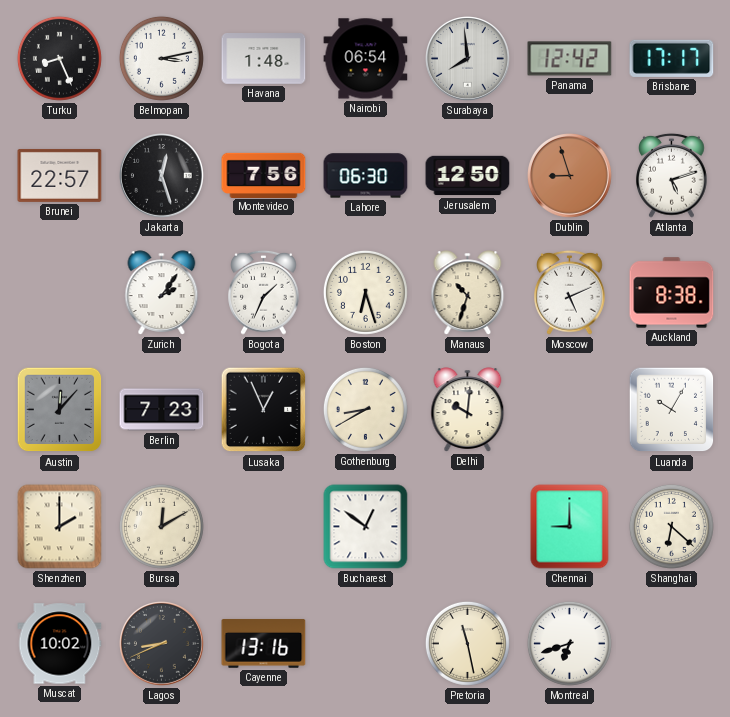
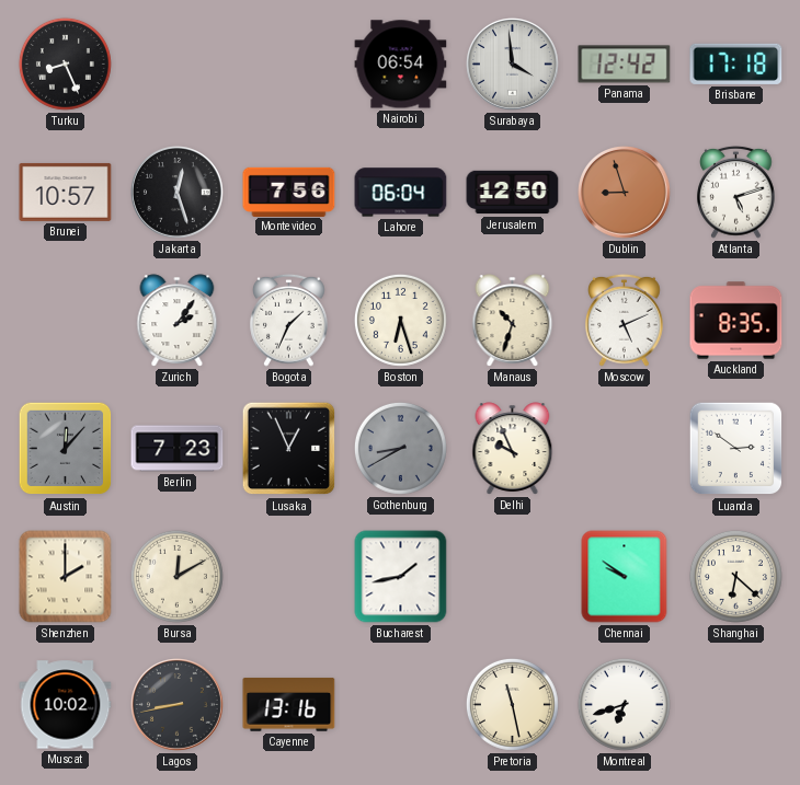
Belmopan: 3:13 -> none (161, 58)
Havana: 1:48 -> none (264, 59)
Surabaya: 7:59 -> 3:59 (513, 65)
Brisbane: 17:17 -> 17:18 (736, 64)
Brunei: 22:57 -> 10:57 (66, 192)
Lahore: 06:30 -> 06:04 (401, 193)
Auckland: 8:38 -> 8:35 (736, 321)
Gothenburg dial: cream -> grey (400, 448)
Delhi: 10:01 -> 9:56 (513, 449)
Luanda: 10:05 -> 2:51 (736, 449)
Bucharest: 12:51 -> 1:43 (401, 577)
Chennai: 9:00 -> 9:51 (625, 577)
Lagos: 8:41 -> 8:43 (178, 705)
